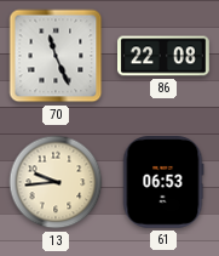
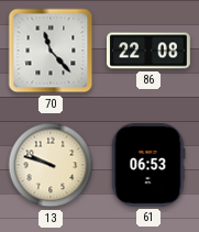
70: 11:26 -> 11:23 (51, 51)
13: 9:44 -> 9:48 (51, 165)
